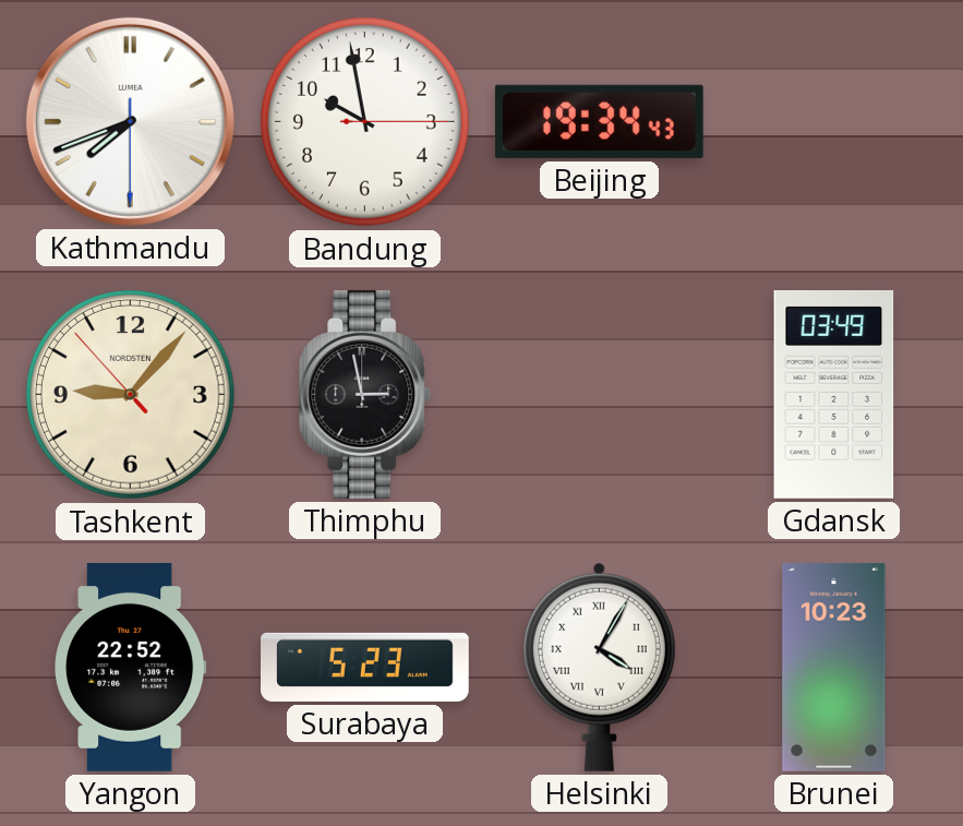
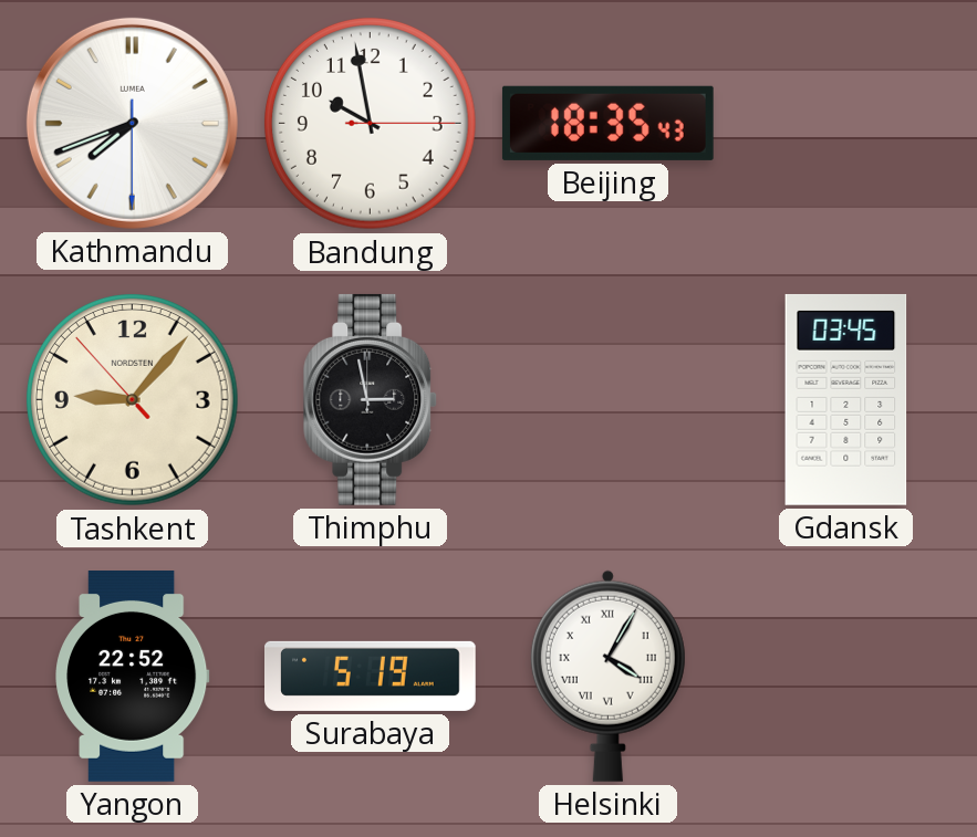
Beijing: 19:34 -> 18:35 (607, 123)
Gdansk: 03:49 -> 03:45 (846, 399)
Surabaya: 5:23 -> 5:19 (371, 676)
Brunei: 10:23 -> none (834, 667)
